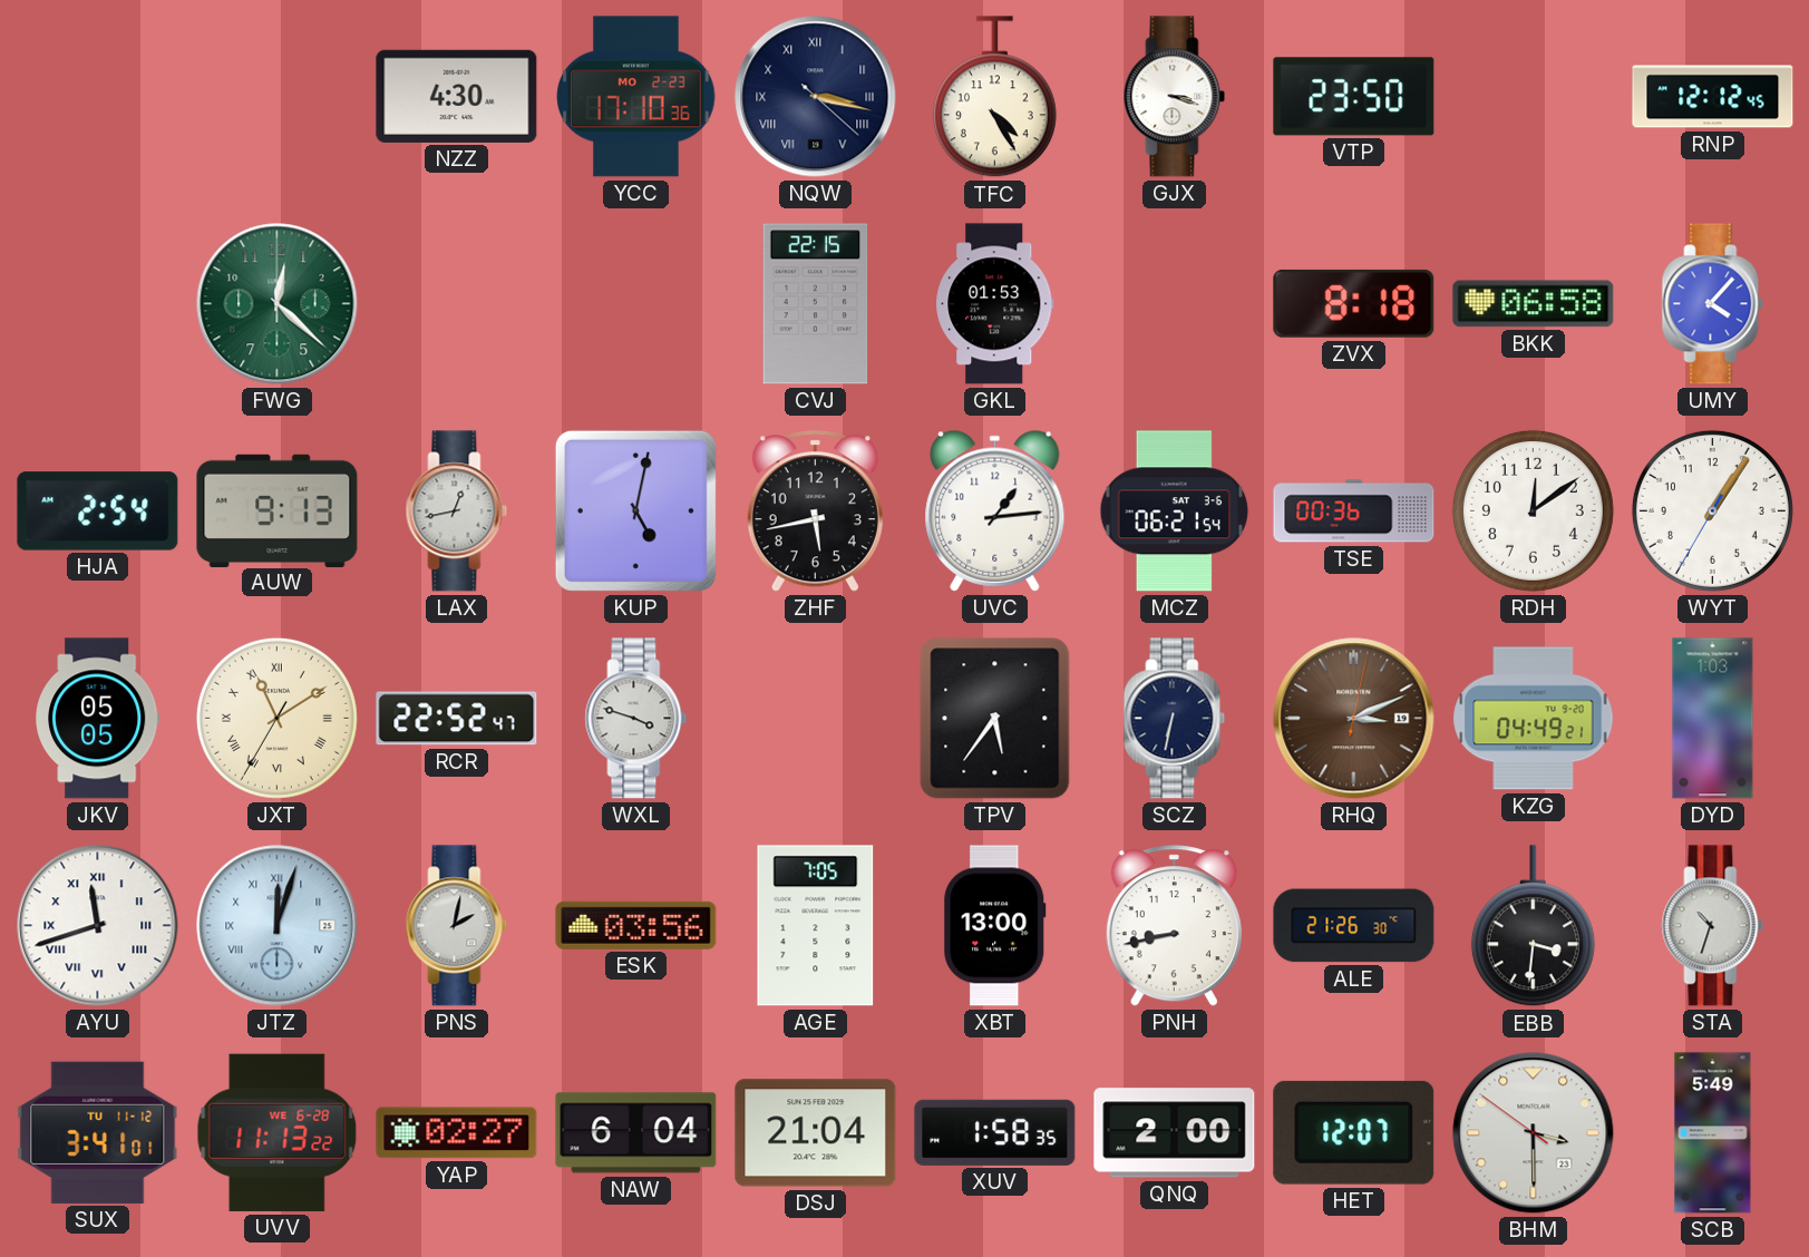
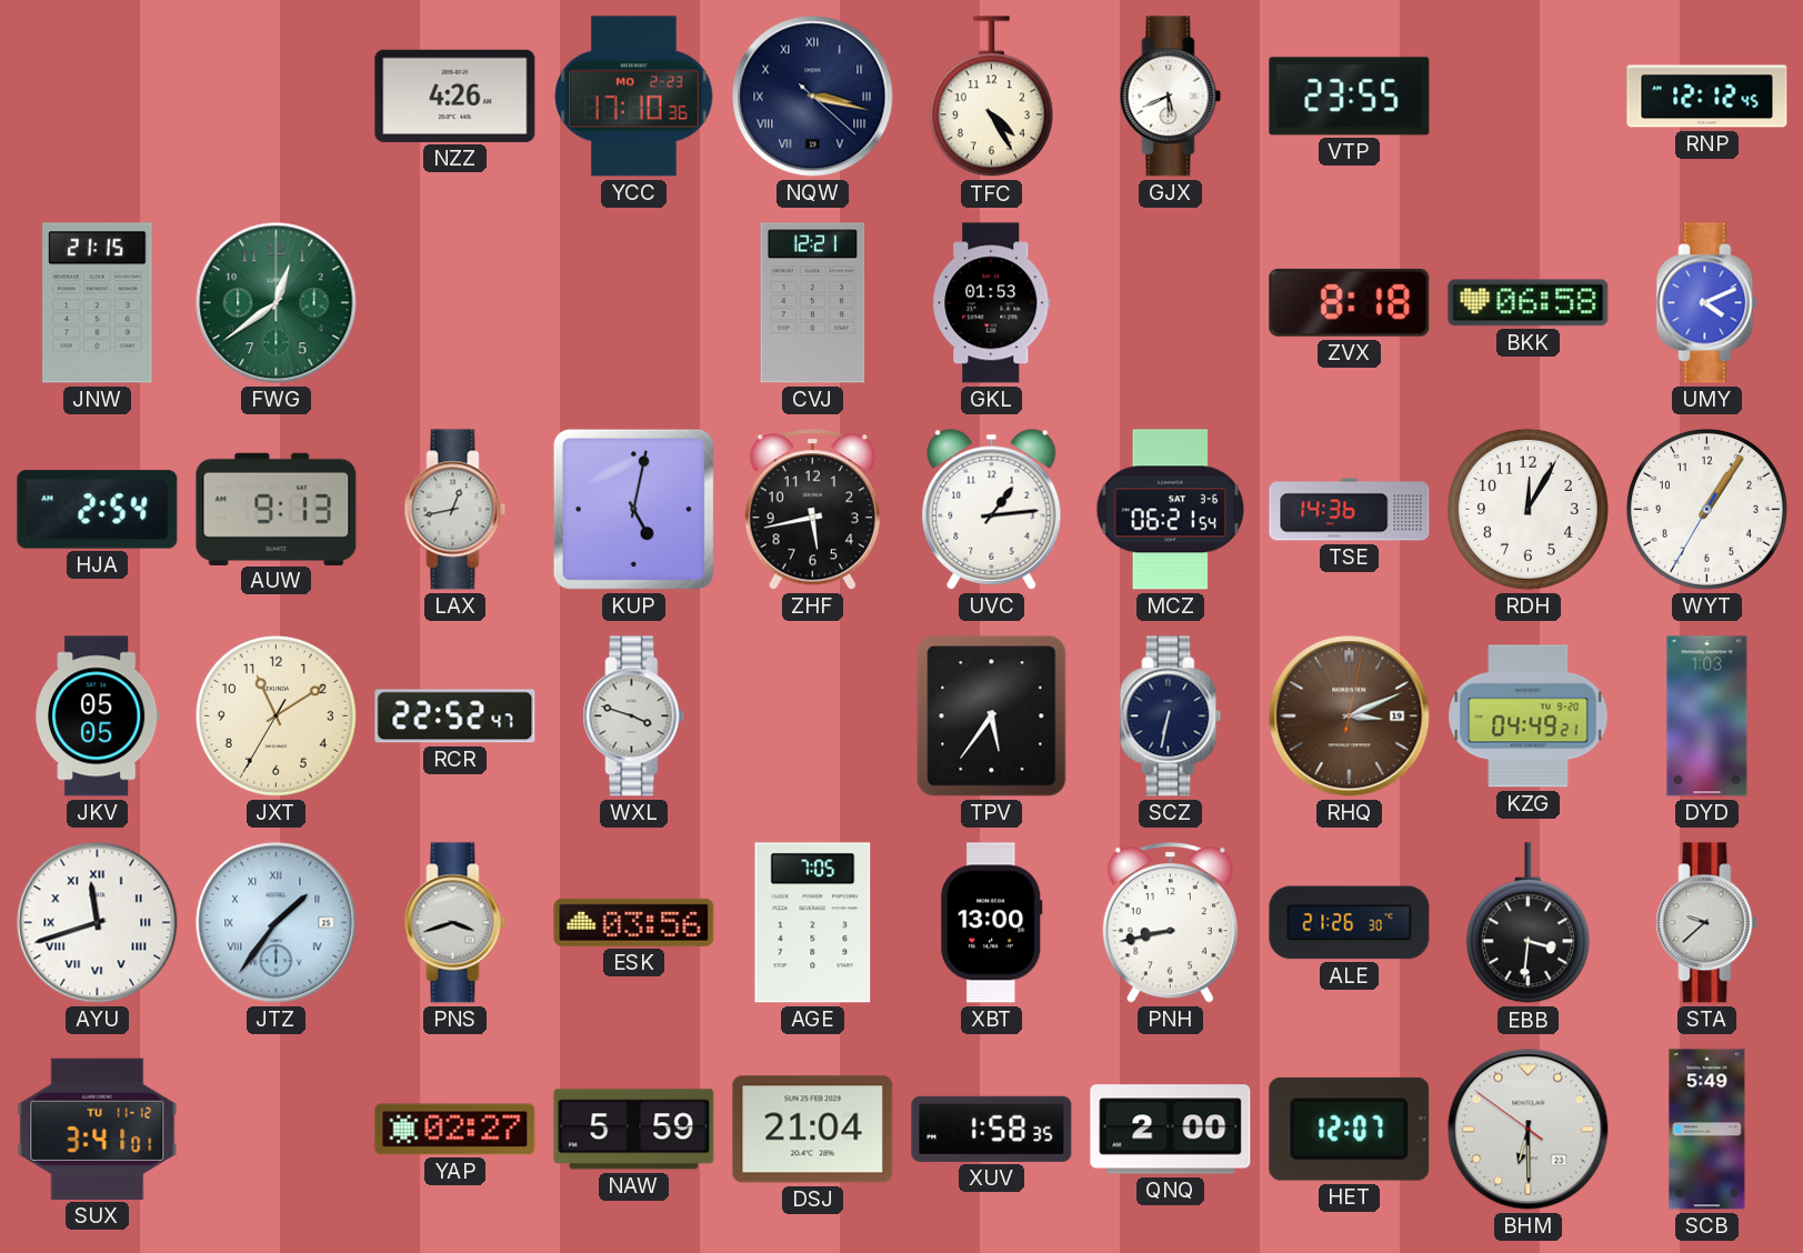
NZZ: 4:30 -> 4:26 (455, 96)
GJX: 3:18 -> 5:41 (1171, 97)
VTP: 23:50 -> 23:55 (1350, 97)
JNW: none -> 21:15 (98, 303)
FWG: 12:22 -> 12:39 (277, 303)
CVJ: 22:15 -> 12:21 (813, 303)
UMY: 4:07 -> 4:11 (1707, 303)
TSE: 00:36 -> 14:36 (1350, 510)
RDH: 12:09 -> 12:05 (1527, 509)
JXT numerals: Roman -> Arabic (276, 715)
JTZ: 12:03 -> 1:36 (277, 923)
PNS: 2:02 -> 3:42 (455, 923)
STA: 10:33 -> 9:38 (1707, 923)
UVV: 11:13 -> none (278, 1132)
NAW: 6:04 -> 5:59 (634, 1130)
BHM: 3:29 -> 6:29 (1529, 1130)
